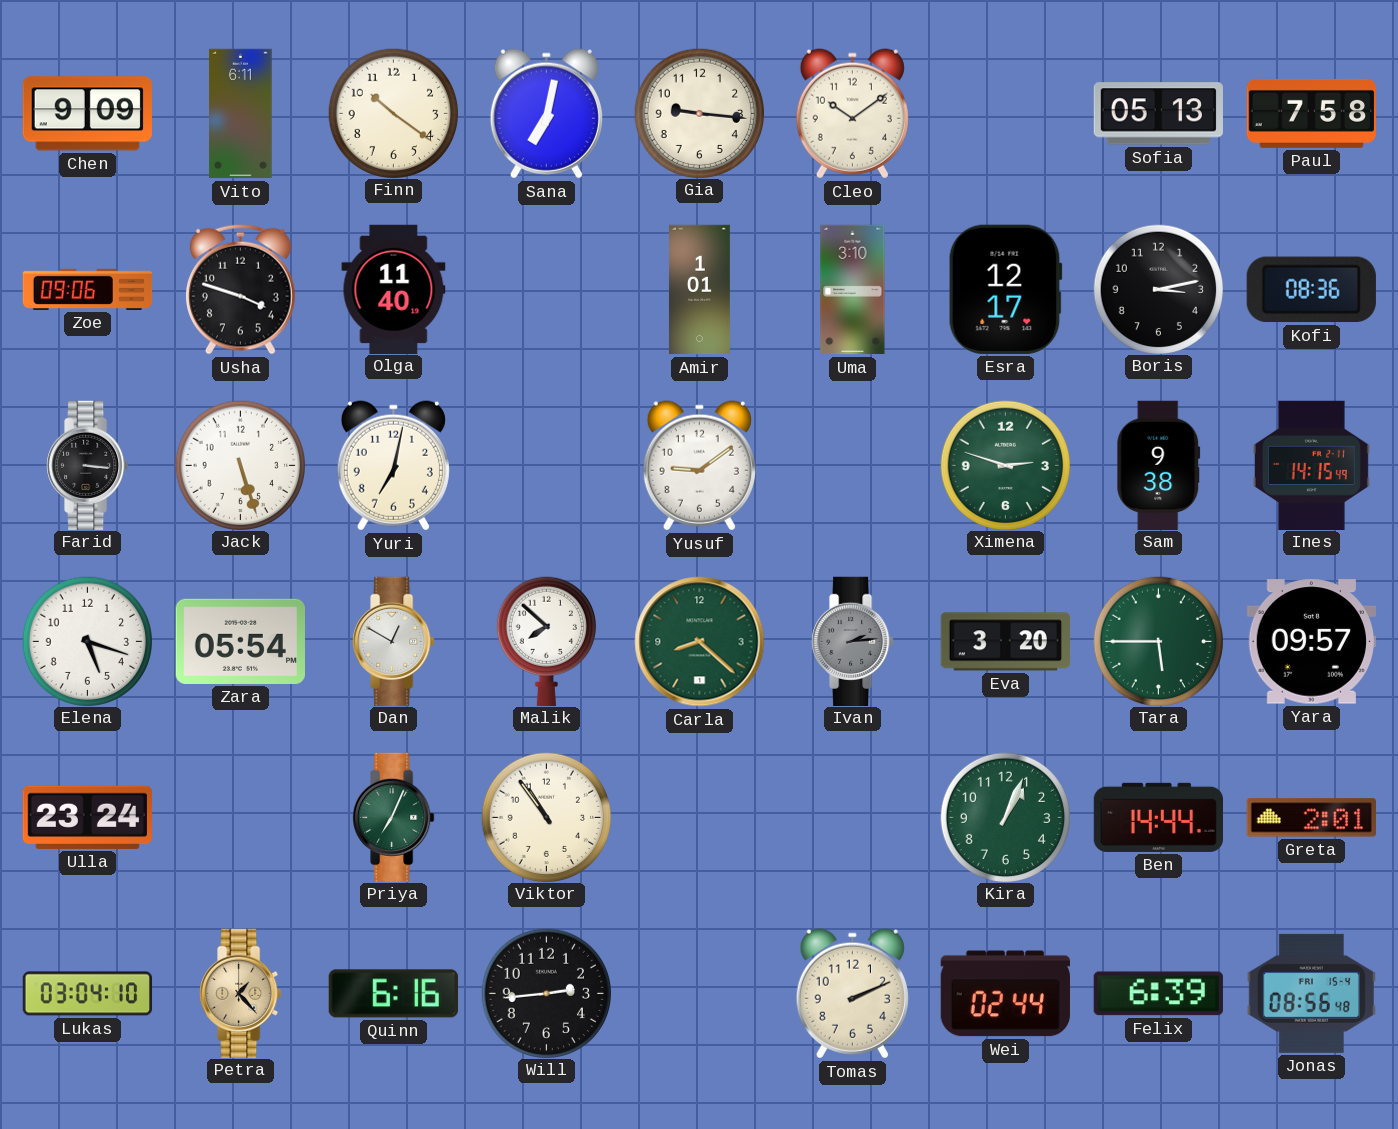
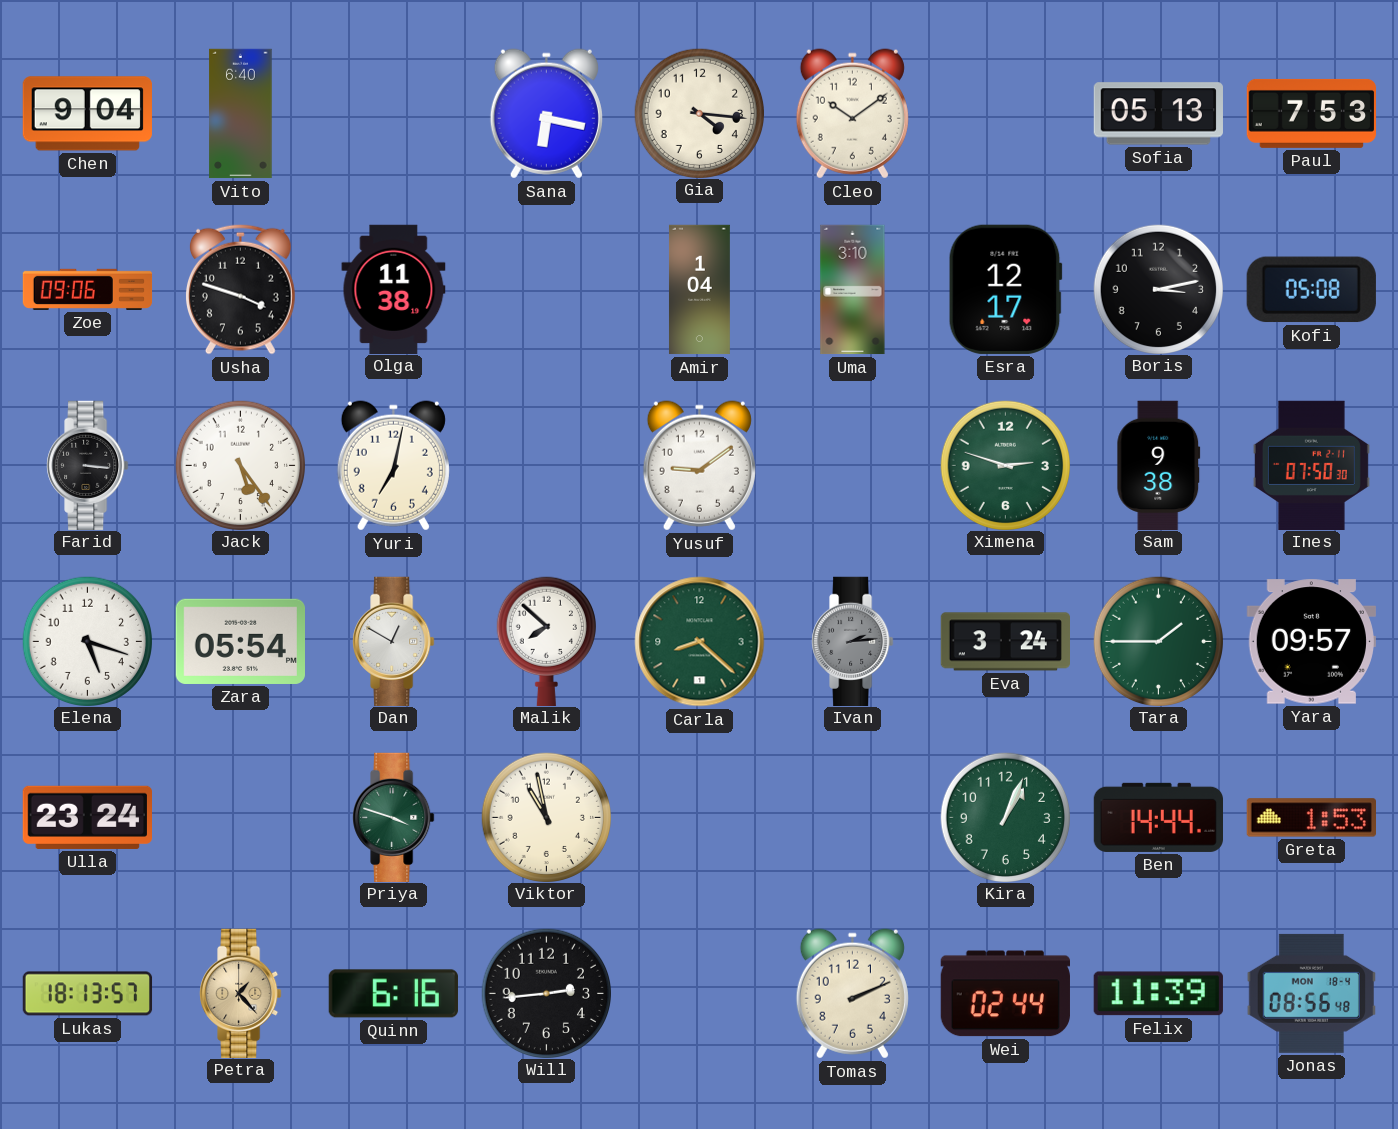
Chen: 9:09 -> 9:04 (87, 114)
Vito: 6:11 -> 6:40 (241, 114)
Finn: 10:21 -> none (393, 113)
Sana: 7:02 -> 6:17 (546, 114)
Gia: 9:16 -> 4:16 (699, 113)
Paul: 7:58 -> 7:53 (1312, 113)
Olga: 11:40 -> 11:38 (394, 289)
Amir: 1:01 -> 1:04 (699, 290)
Kofi: 08:36 -> 05:08 (1311, 290)
Jack: 5:27 -> 5:24 (240, 465)
Ines: 14:15 -> 07:50 (1311, 465)
Eva: 3:20 -> 3:24 (1005, 642)
Tara: 5:45 -> 1:45 (1158, 641)
Priya: 7:04 -> 3:48 (394, 817)
Viktor: 10:54 -> 10:58 (546, 817)
Greta: 2:01 -> 1:53 (1311, 818)
Lukas: 03:04 -> 18:13 (88, 994)
Felix: 6:39 -> 11:39 (1158, 994)
Jonas date: FRI 15-4 -> MON 18-4 (1311, 993)
